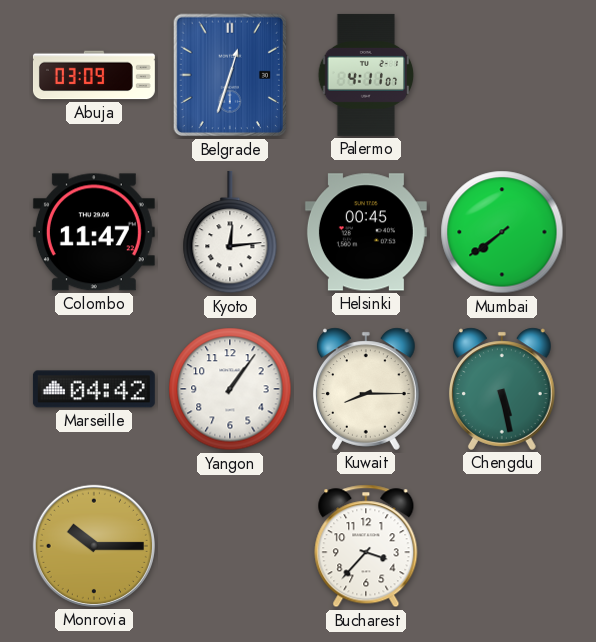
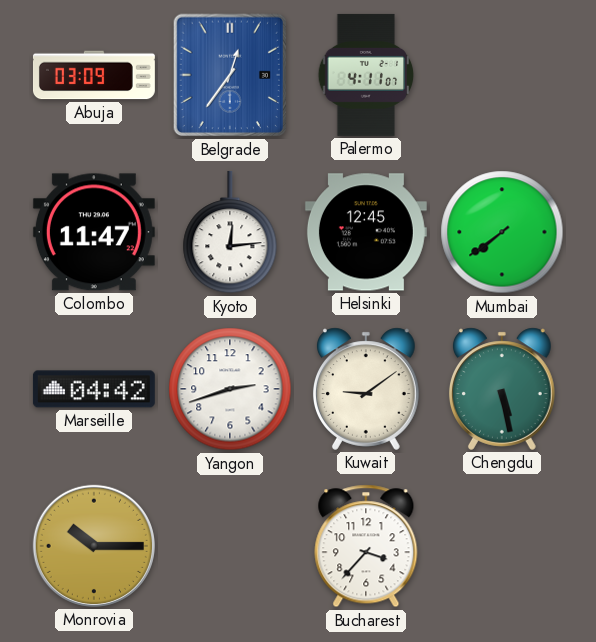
Belgrade: 12:33 -> 12:36 (230, 75)
Helsinki: 00:45 -> 12:45 (366, 232)
Yangon: 1:06 -> 2:42 (230, 389)
Kuwait: 8:15 -> 9:09 (366, 389)
